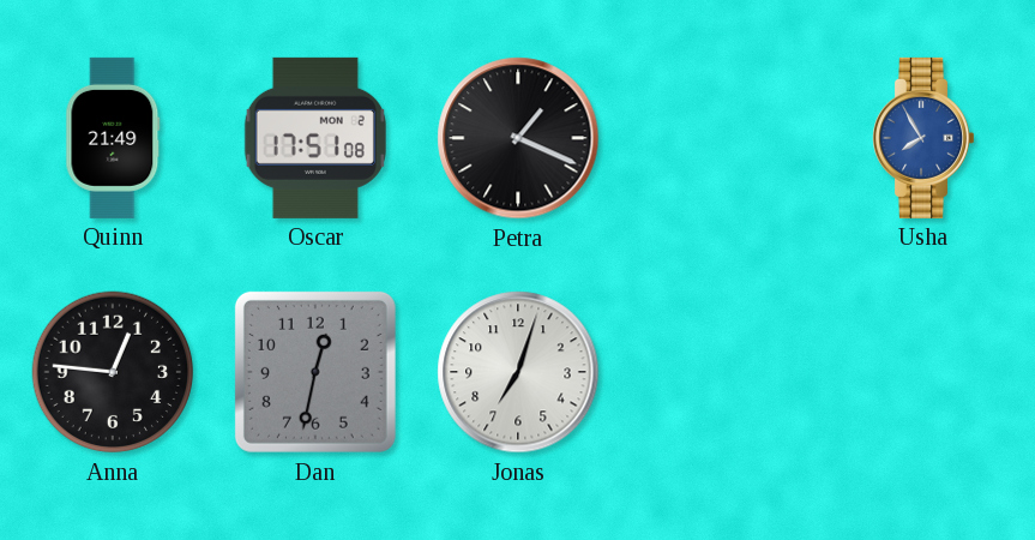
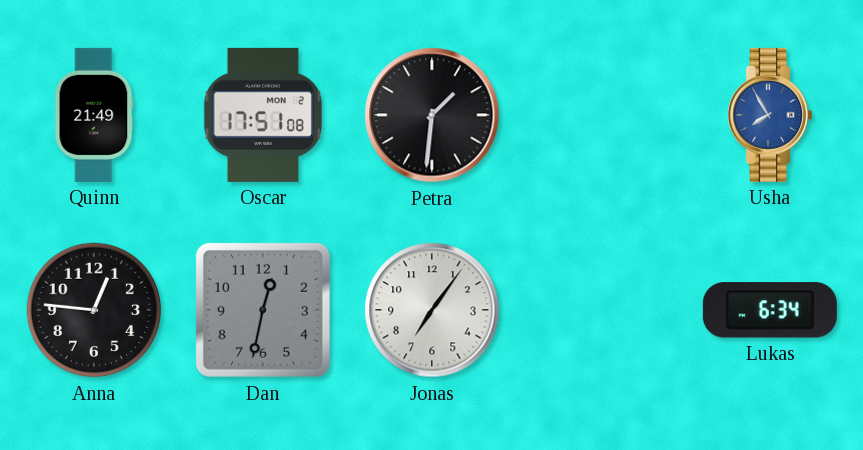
Petra: 1:19 -> 1:31 (432, 115)
Jonas: 7:03 -> 7:06 (432, 310)
Lukas: none -> 6:34 (770, 310)
